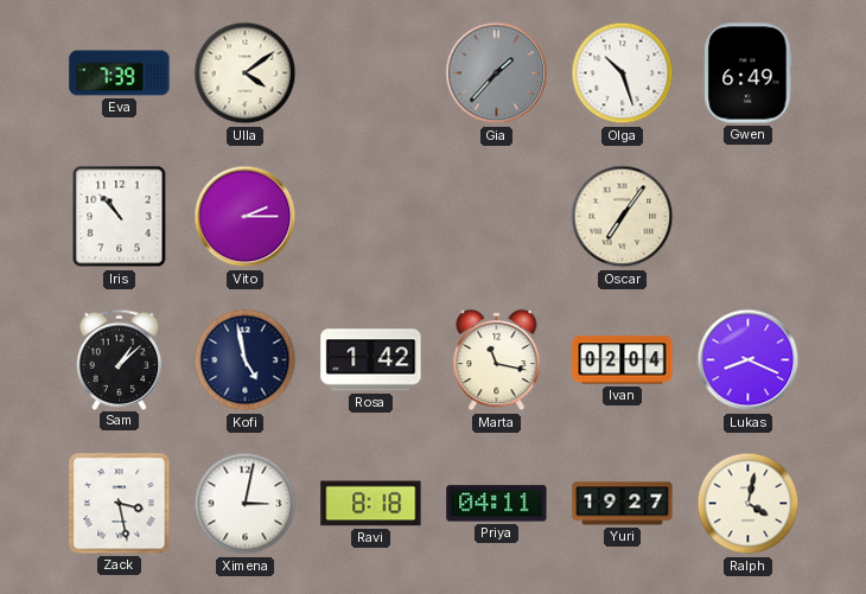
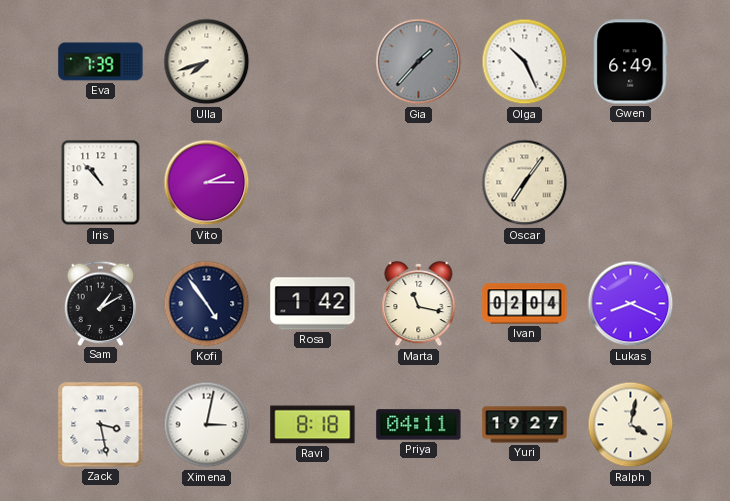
Ulla: 4:09 -> 7:42 (207, 62)
Olga: 10:27 -> 10:26 (525, 62)
Sam: 1:08 -> 1:10 (101, 303)
Kofi: 4:58 -> 4:54 (207, 304)
